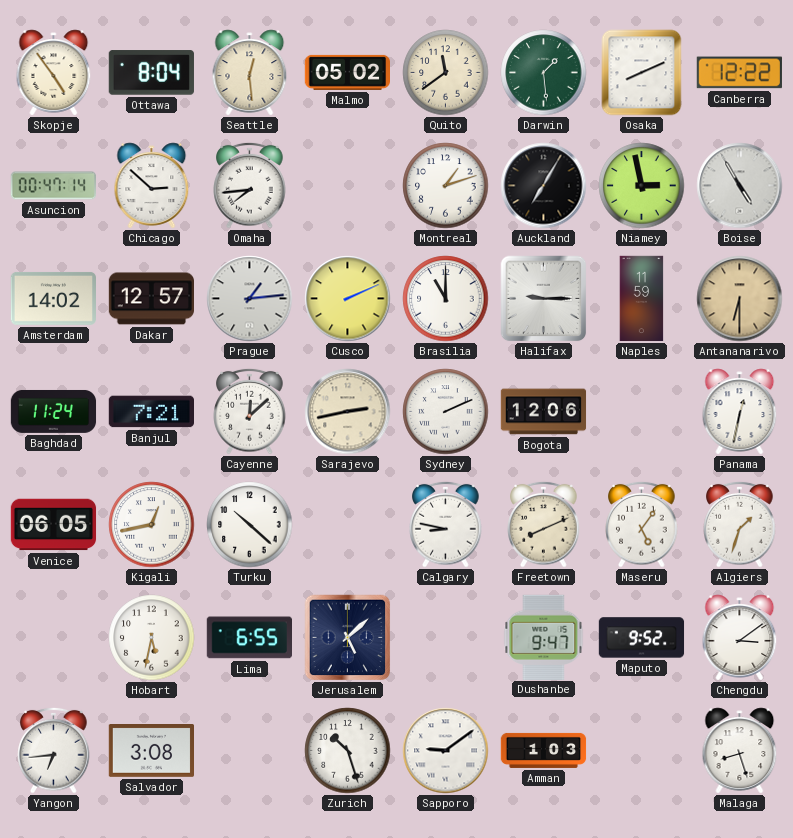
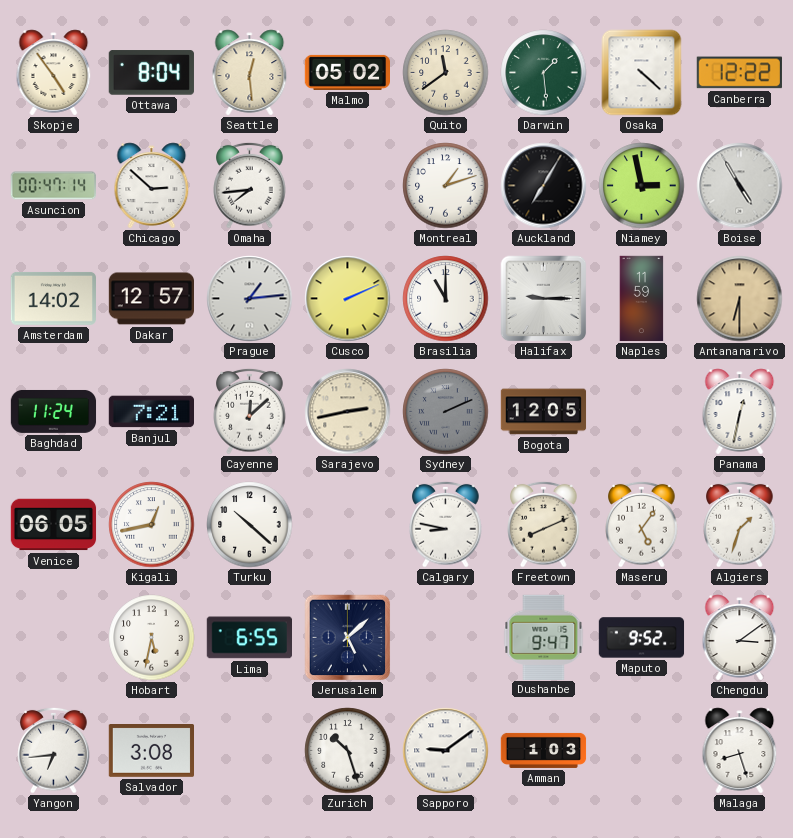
Osaka: 8:11 -> 4:22 (642, 73)
Sydney dial: white -> grey (446, 412)
Bogota: 12:06 -> 12:05 (544, 412)
